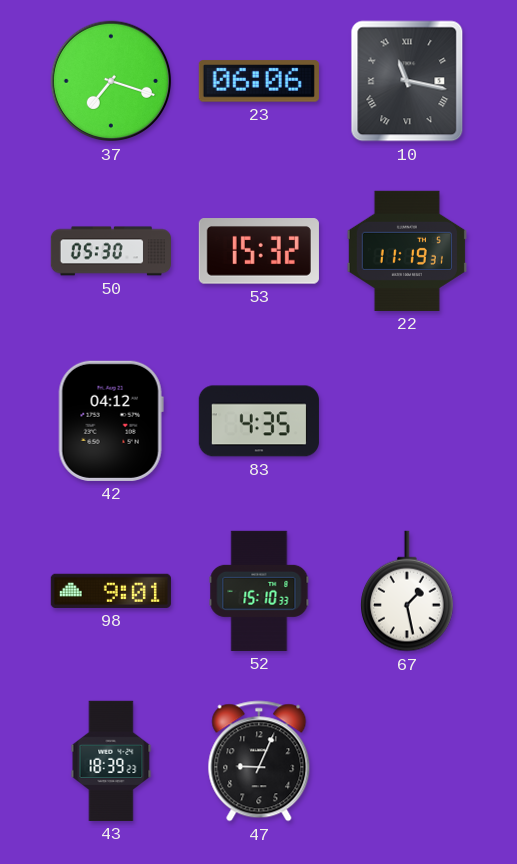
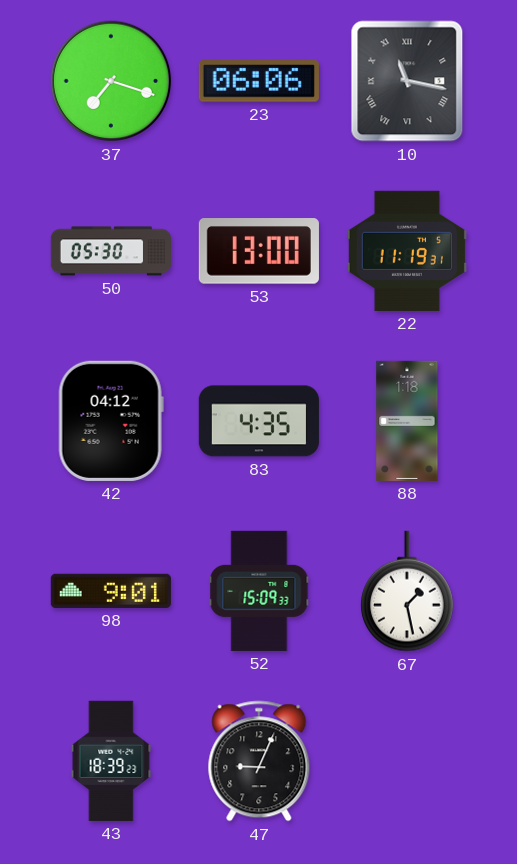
53: 15:32 -> 13:00 (259, 251)
88: none -> 1:18 (407, 421)
52: 15:10 -> 15:09 (259, 591)
